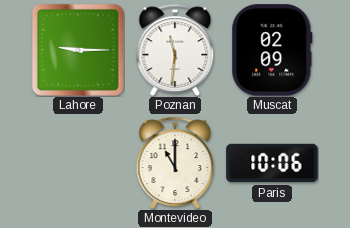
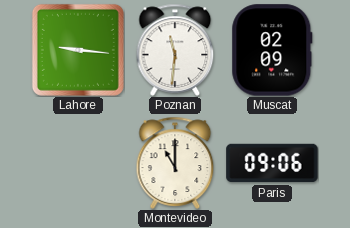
Lahore: 9:15 -> 9:16 (78, 50)
Paris: 10:06 -> 09:06 (272, 163)
